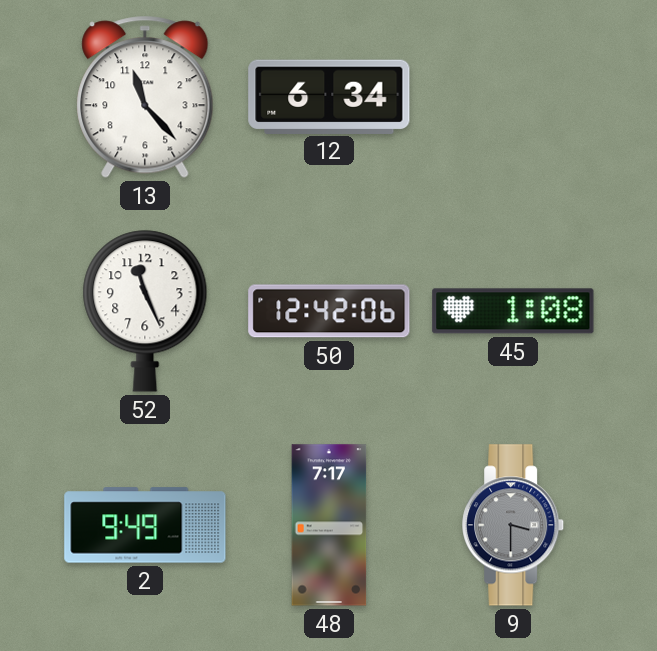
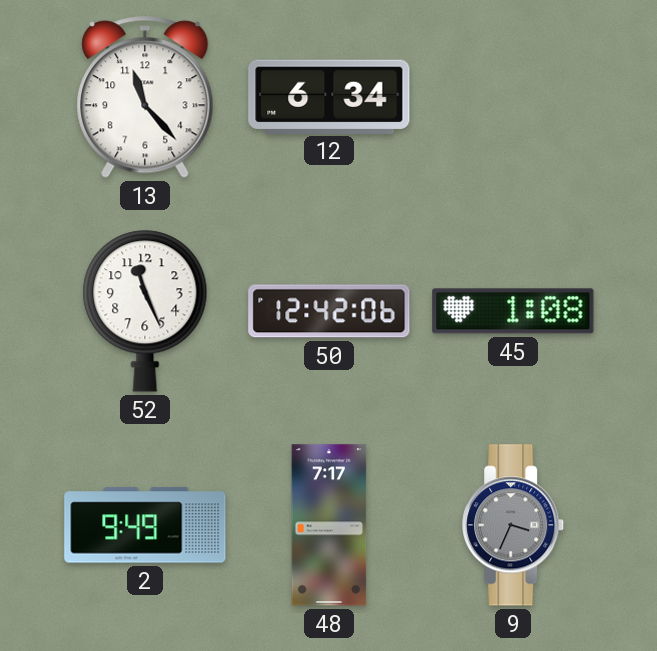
9: 3:30 -> 3:34 (514, 525)
